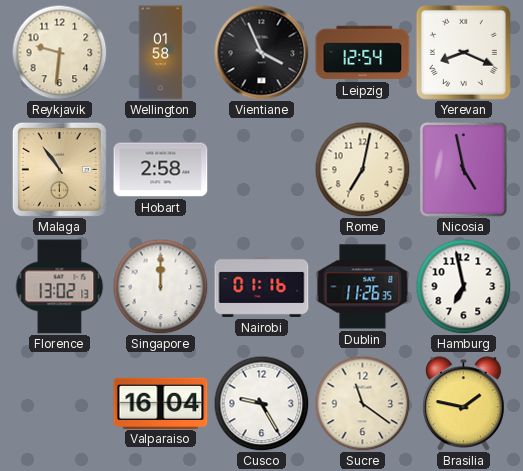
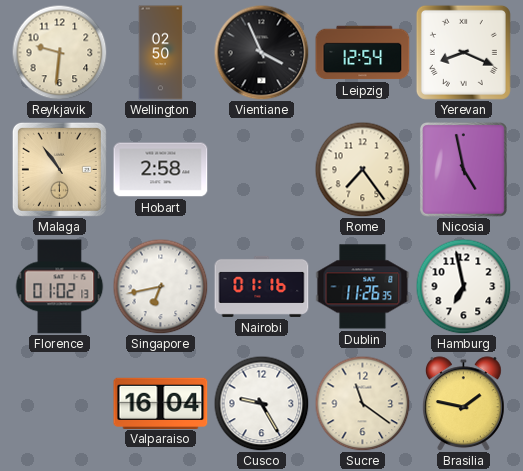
Wellington: 01:58 -> 02:50 (161, 53)
Rome: 7:02 -> 7:24 (362, 169)
Florence: 13:02 -> 01:02 (60, 287)
Singapore: 12:00 -> 6:43 (160, 286)
